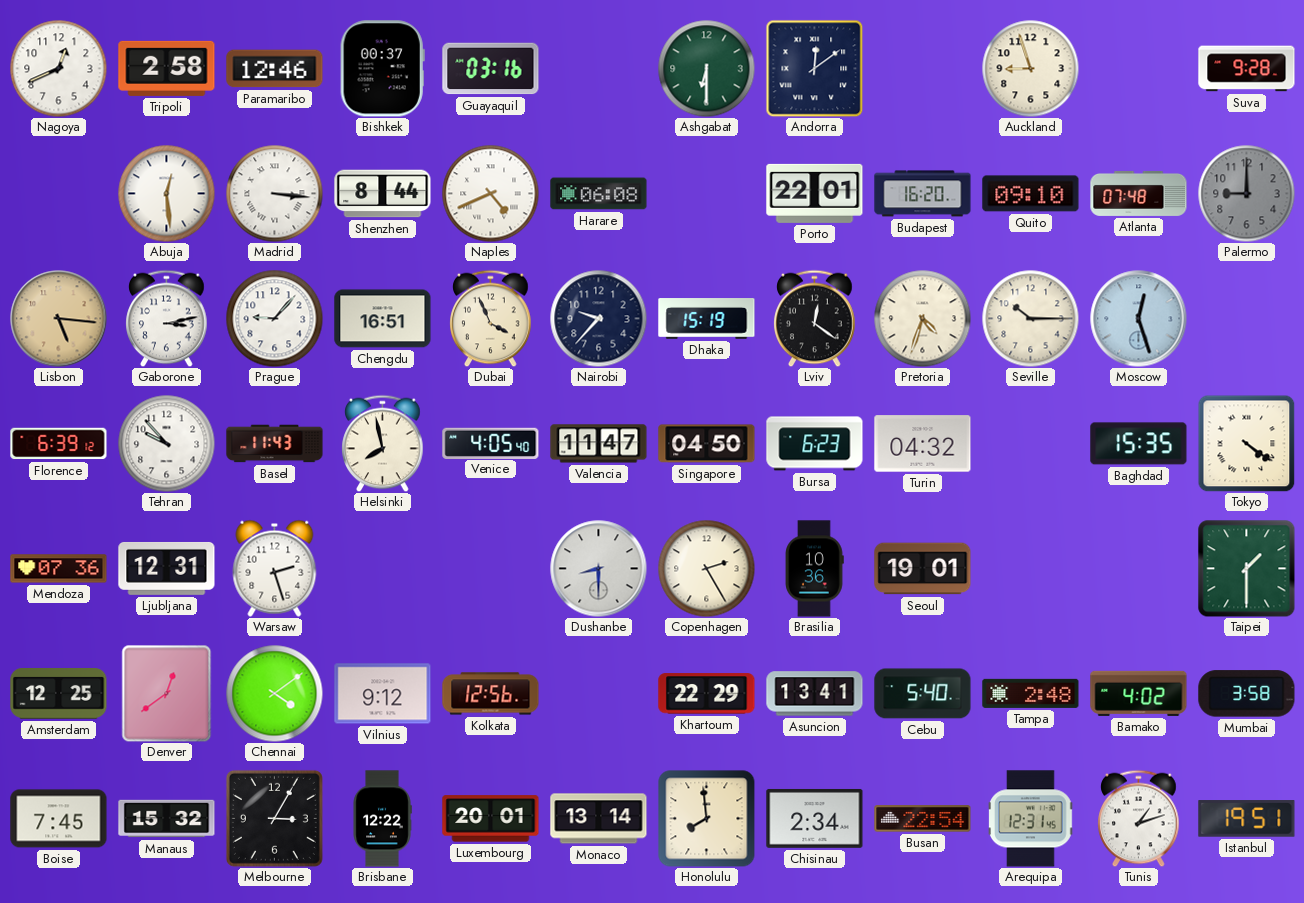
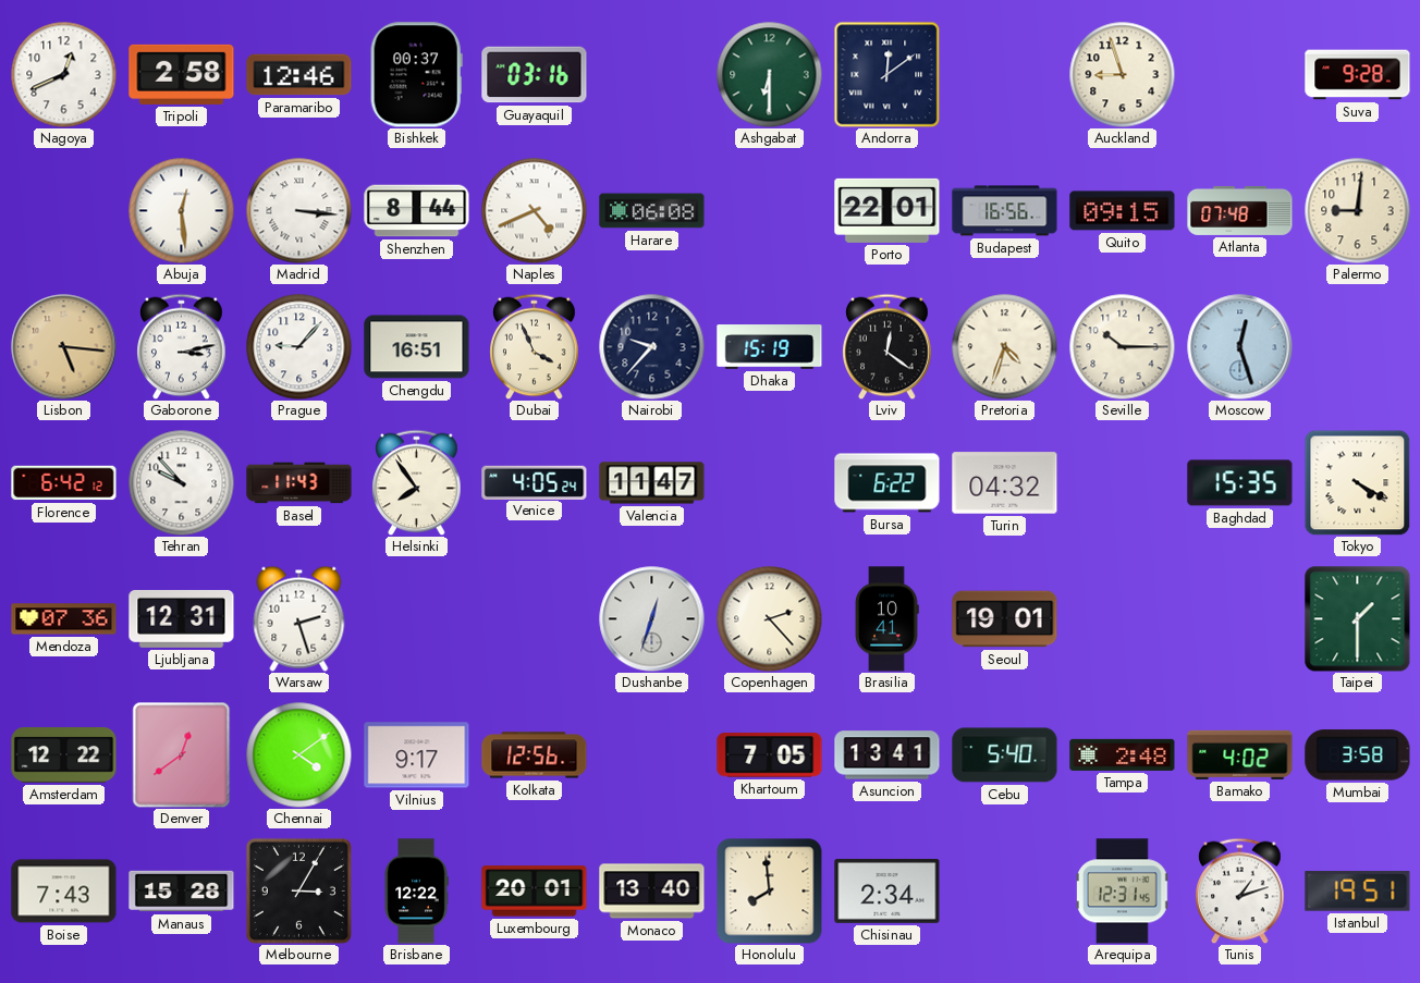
Budapest: 16:20 -> 16:56 (1005, 211)
Quito: 09:10 -> 09:15 (1123, 211)
Palermo: 9:00 -> 9:01 (1357, 210)
Palermo dial: grey -> cream (1357, 210)
Florence: 6:39 -> 6:42 (64, 483)
Helsinki: 7:58 -> 7:54 (417, 482)
Venice: 4:05:40 -> 4:05:24 (535, 482)
Singapore: 04:50 -> none (707, 444)
Bursa: 6:23 -> 6:22 (887, 483)
Tokyo: 4:21 -> 4:20 (1357, 482)
Dushanbe: 8:30 -> 12:33 (652, 619)
Copenhagen: 2:25 -> 2:23 (769, 618)
Brasilia: 10:36 -> 10:41 (886, 619)
Amsterdam: 12:25 -> 12:22 (64, 755)
Vilnius: 9:12 -> 9:17 (417, 755)
Khartoum: 22:29 -> 7:05 (770, 755)
Boise: 7:45 -> 7:43 (64, 892)
Manaus: 15:32 -> 15:28 (182, 892)
Monaco: 13:14 -> 13:40 (652, 892)
Busan: 22:54 -> none (923, 819)
